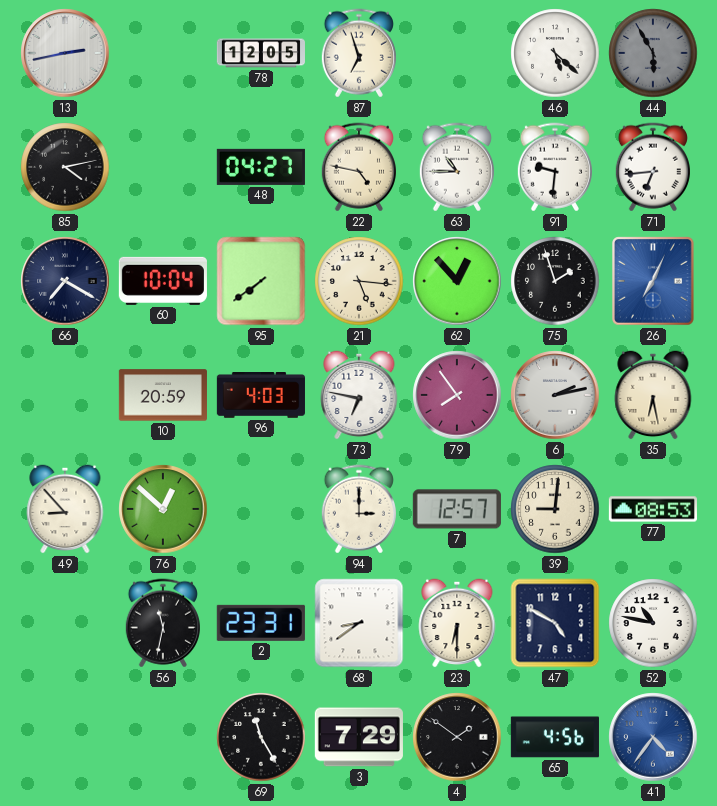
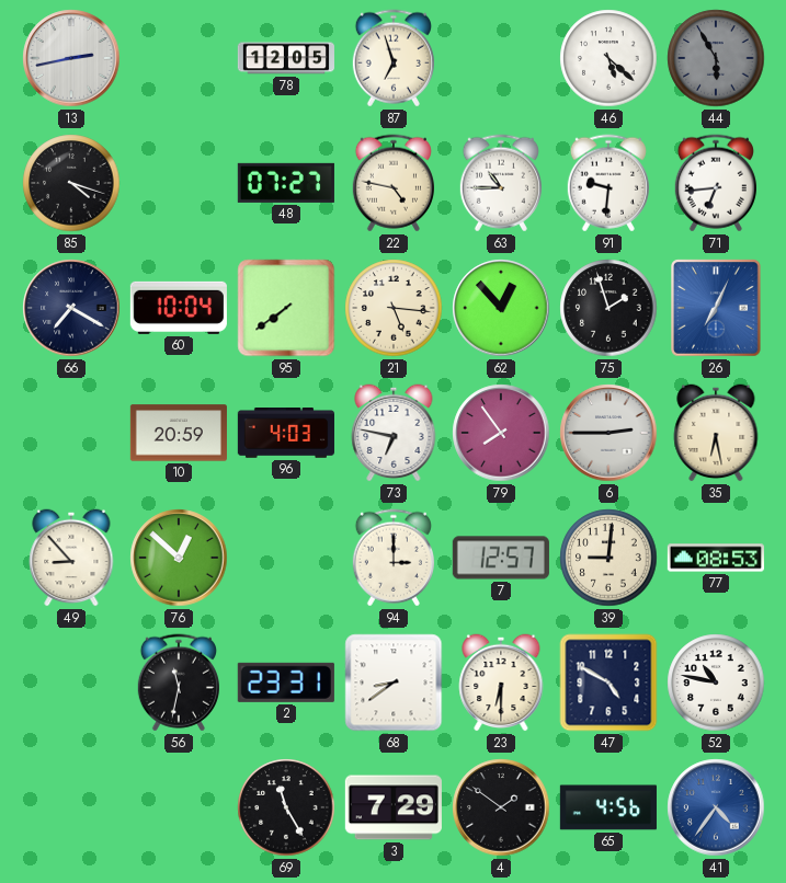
85: 4:13 -> 4:18 (71, 183)
48: 04:27 -> 07:27 (286, 183)
6: 2:13 -> 2:45 (608, 433)
